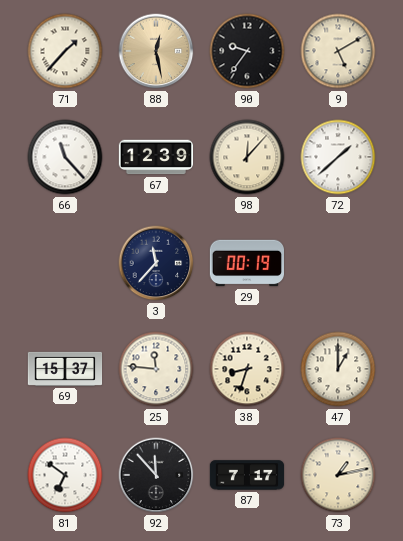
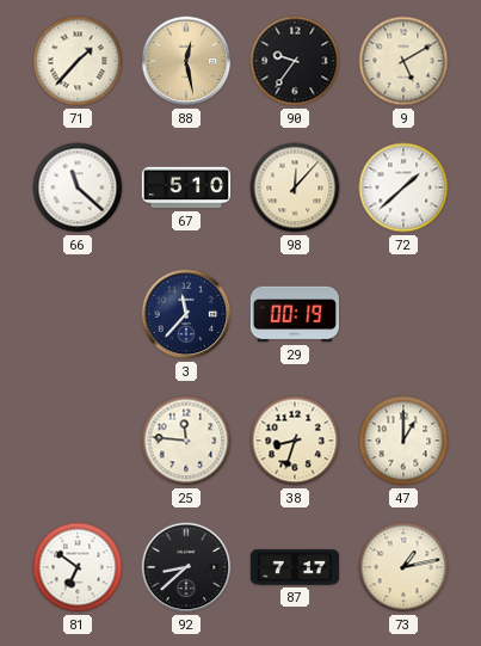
66: 11:23 -> 11:22 (78, 187)
67: 12:39 -> 5:10 (186, 187)
69: 15:37 -> none (65, 369)
92: 11:53 -> 8:38 (186, 567)
